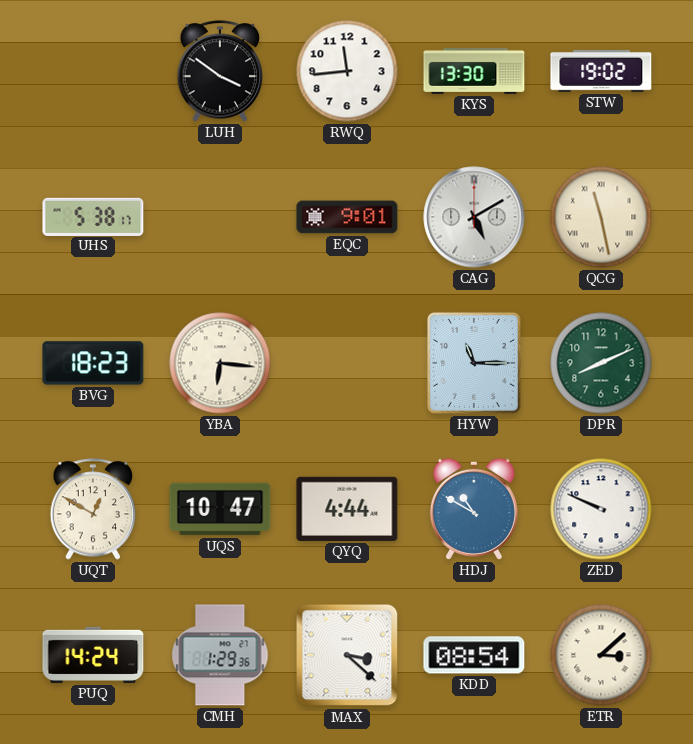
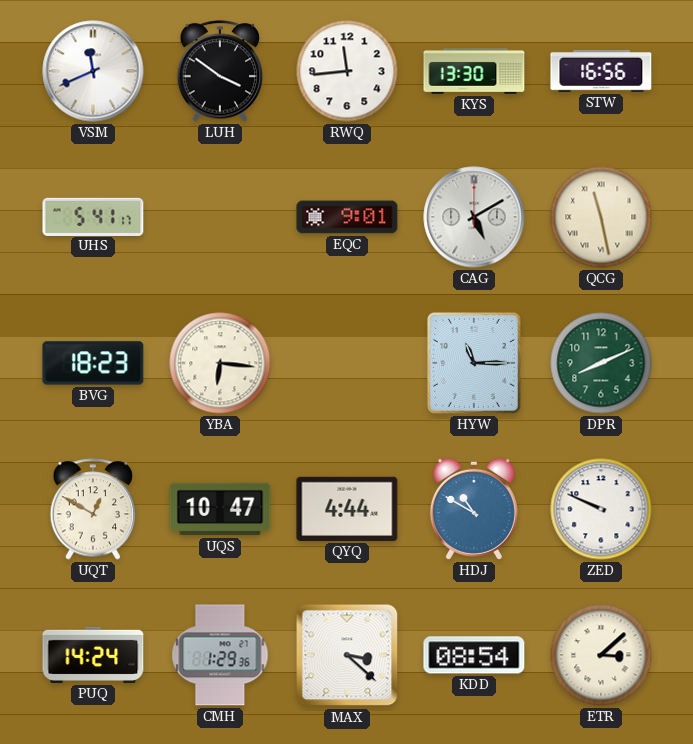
VSM: none -> 11:41 (93, 71)
STW: 19:02 -> 16:56 (601, 71)
UHS: 5:38 -> 5:41 (93, 216)
